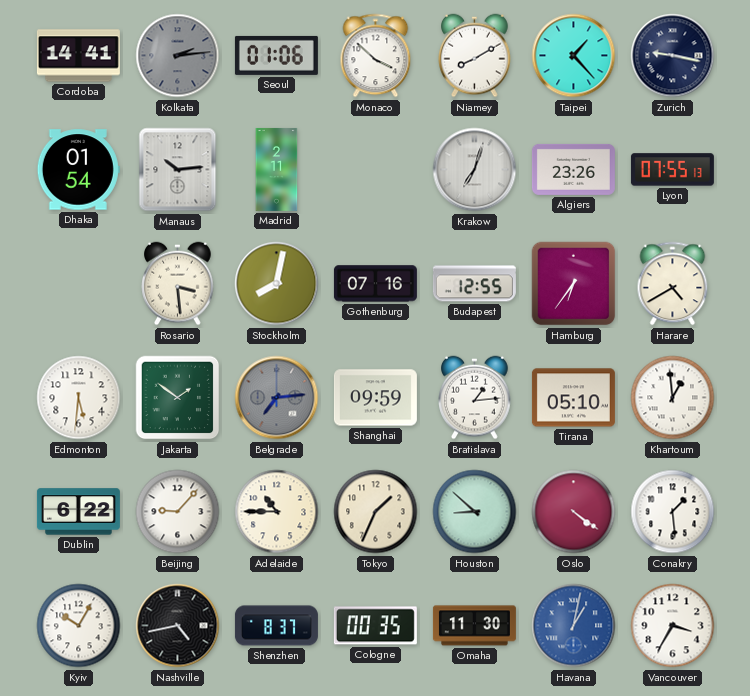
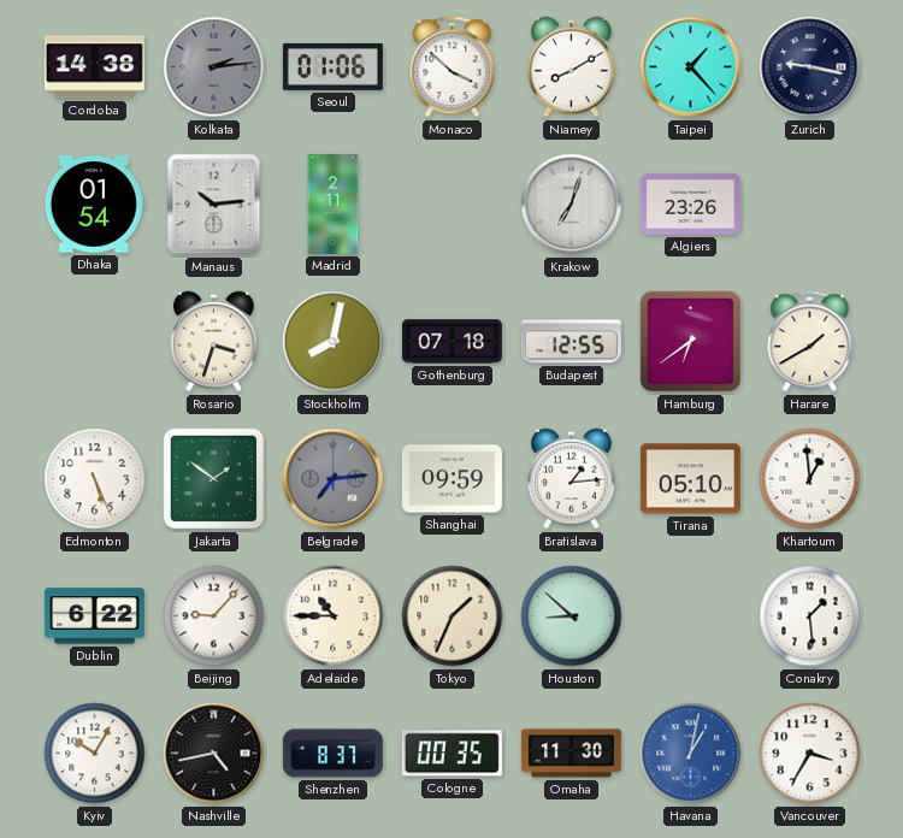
Cordoba: 14:41 -> 14:38 (94, 67)
Lyon: 07:55 -> none (672, 170)
Rosario: 3:29 -> 3:33 (214, 342)
Gothenburg: 07:16 -> 07:18 (451, 342)
Hamburg: 6:36 -> 6:39 (691, 342)
Harare: 4:40 -> 1:40 (810, 342)
Edmonton: 5:31 -> 5:26 (95, 479)
Oslo: 4:21 -> none (574, 512)
